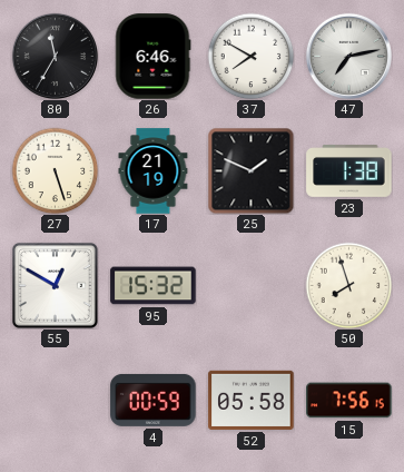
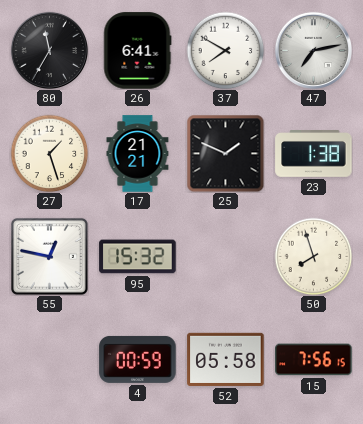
26: 6:46 -> 6:41 (138, 51)
27: 5:27 -> 1:27 (49, 153)
17: 21:19 -> 21:21 (138, 154)
55: 12:50 -> 12:47 (49, 256)
